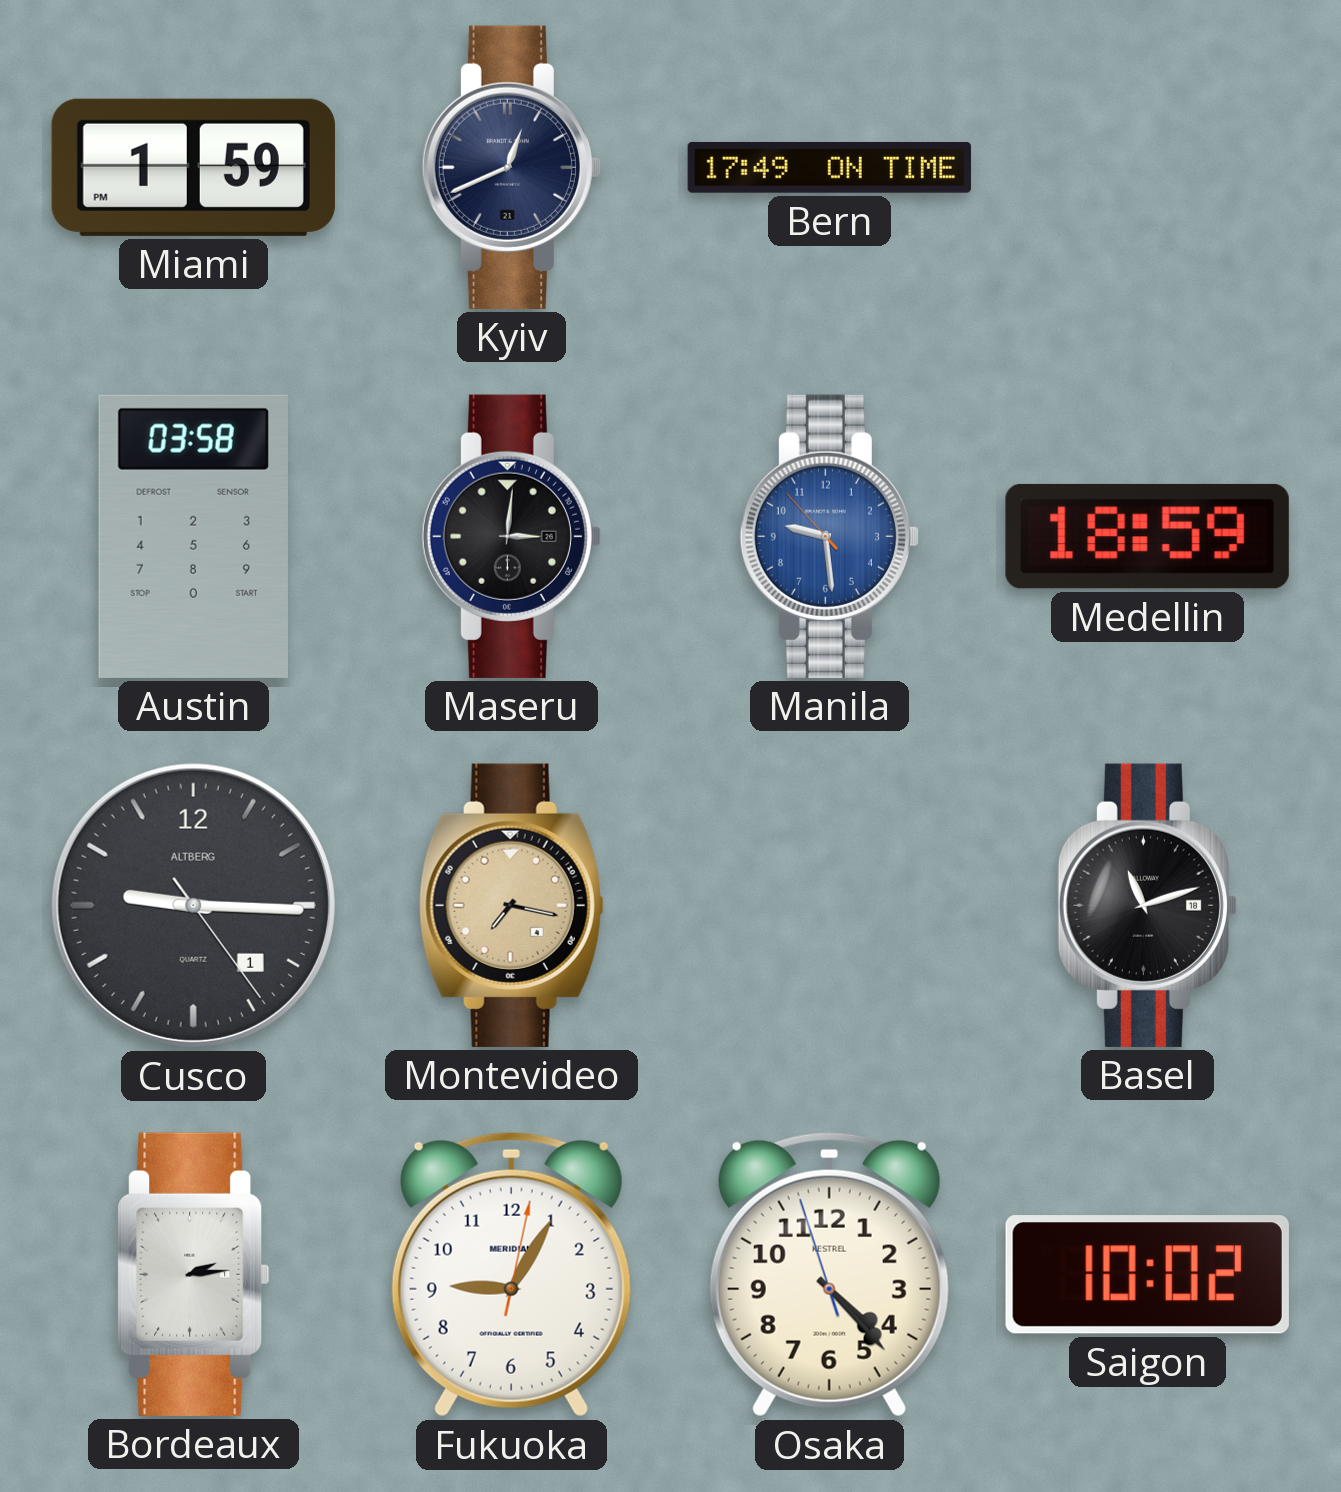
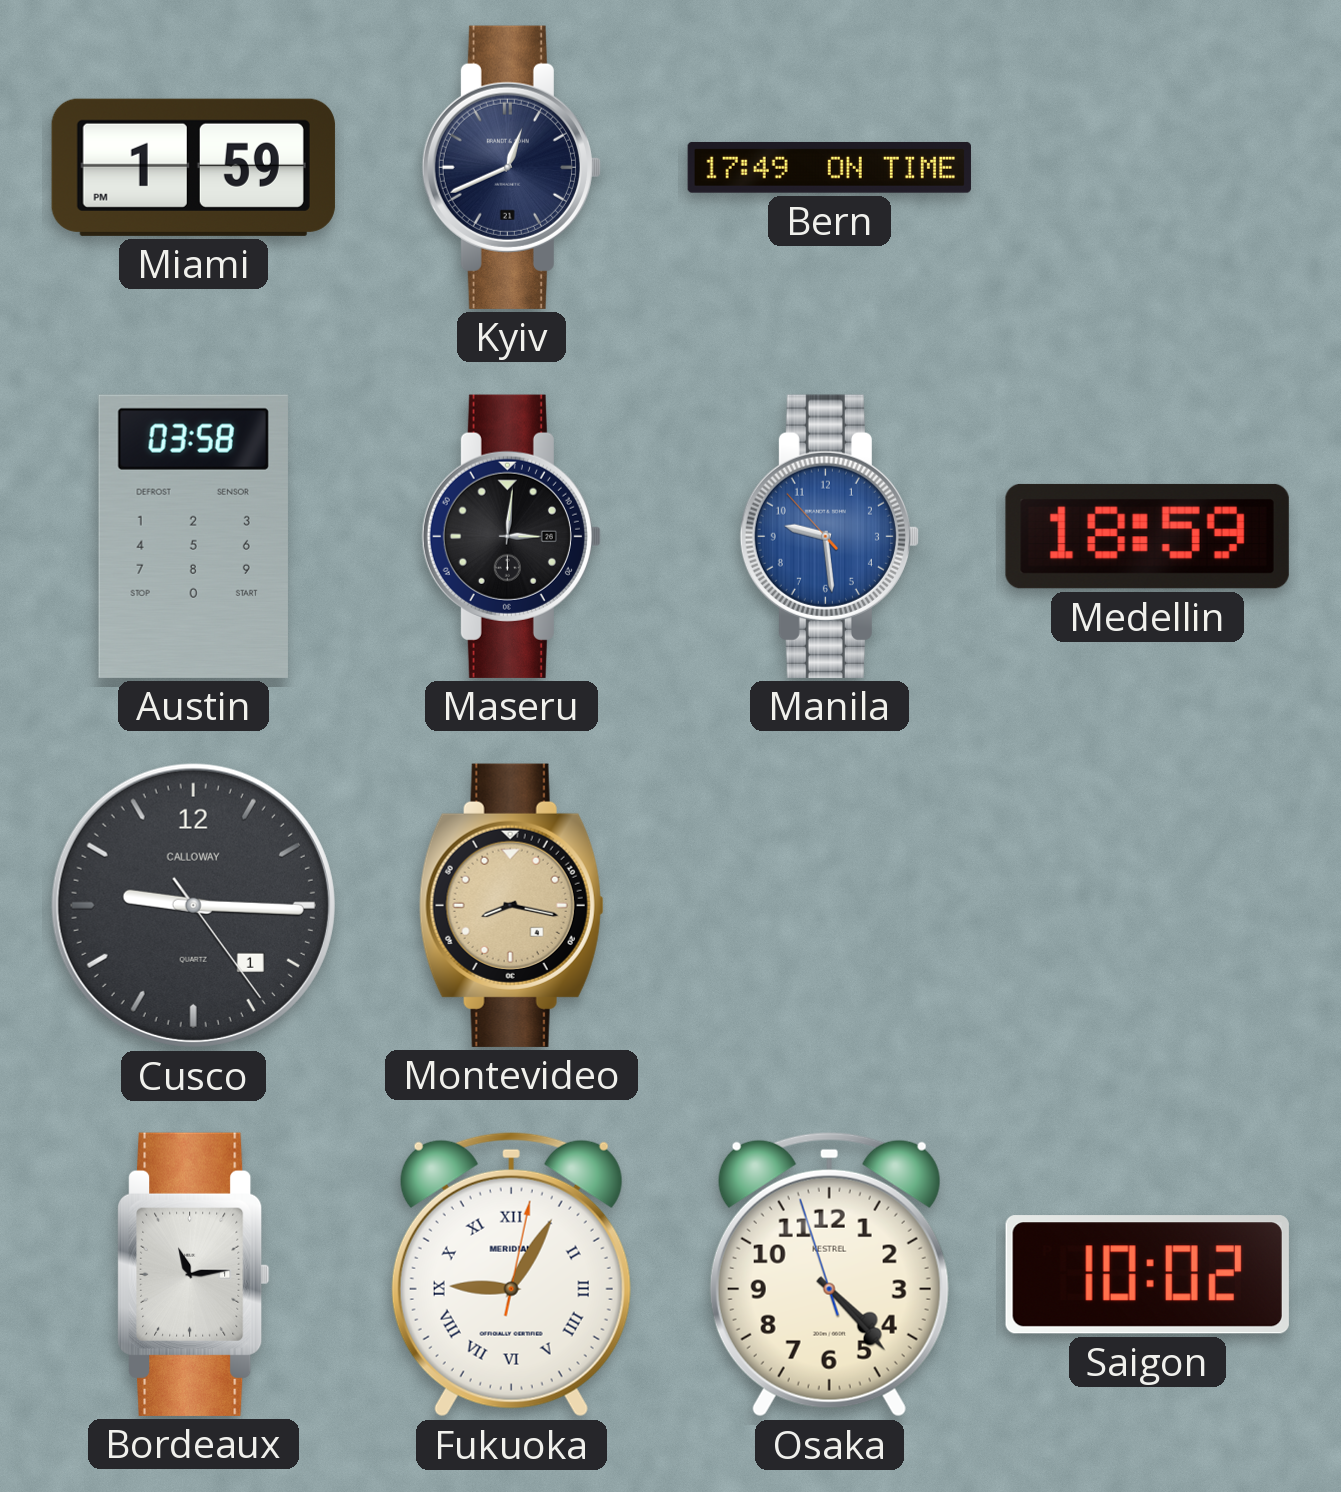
Cusco brand: ALTBERG -> CALLOWAY (193, 905)
Montevideo: 7:17 -> 8:17 (511, 905)
Basel: 11:12 -> none (1147, 905)
Bordeaux: 2:14 -> 11:14 (194, 1274)
Fukuoka numerals: Arabic -> Roman (511, 1274)
